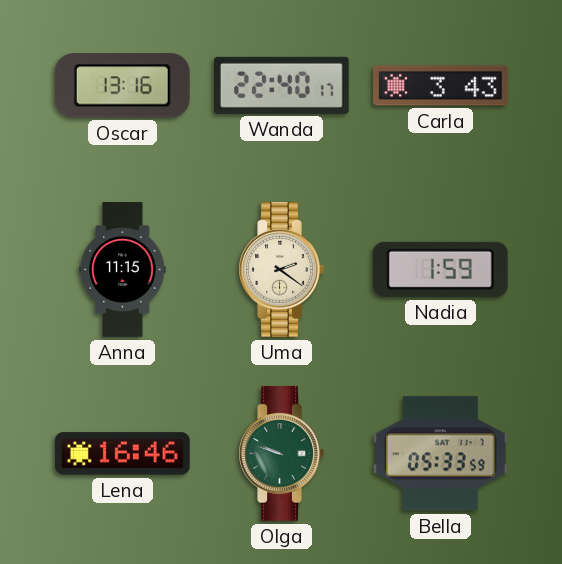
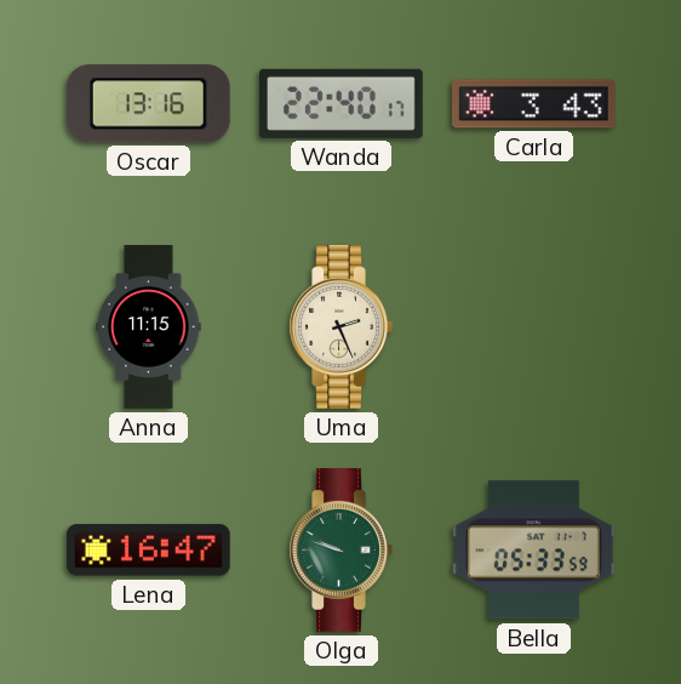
Uma: 2:21 -> 2:26 (340, 327)
Nadia: 1:59 -> none (440, 269)
Lena: 16:46 -> 16:47 (148, 551)
